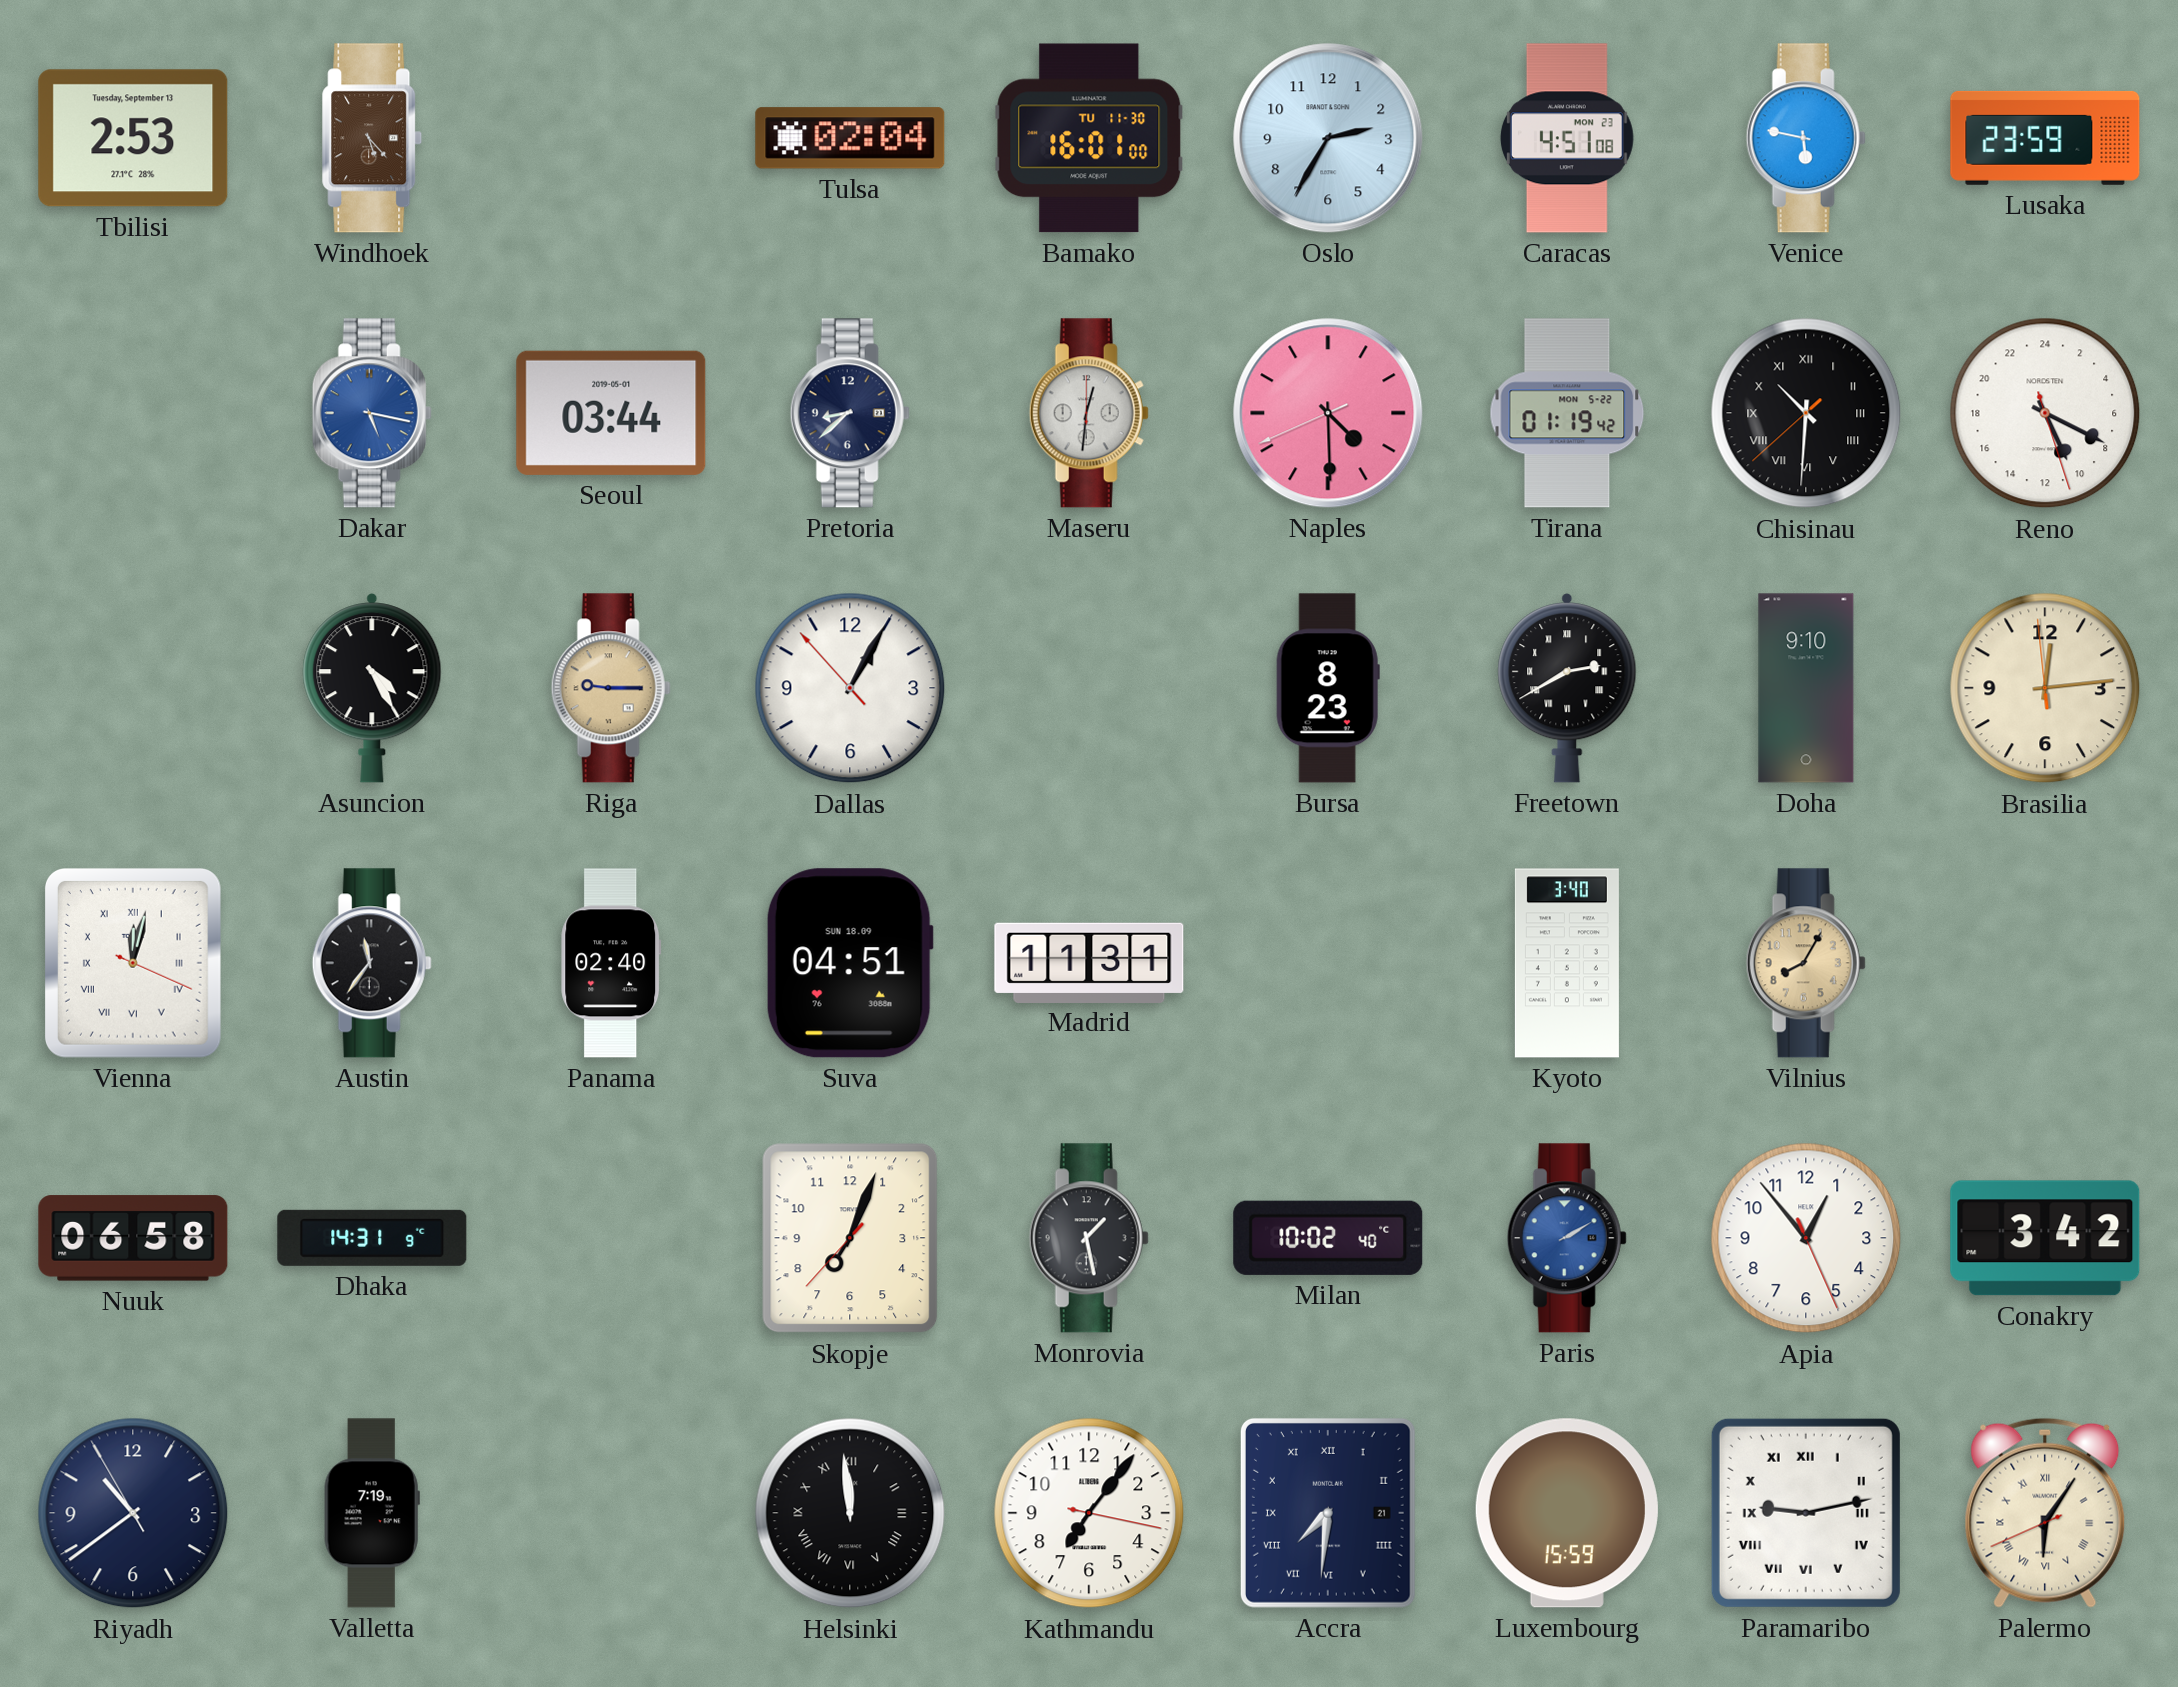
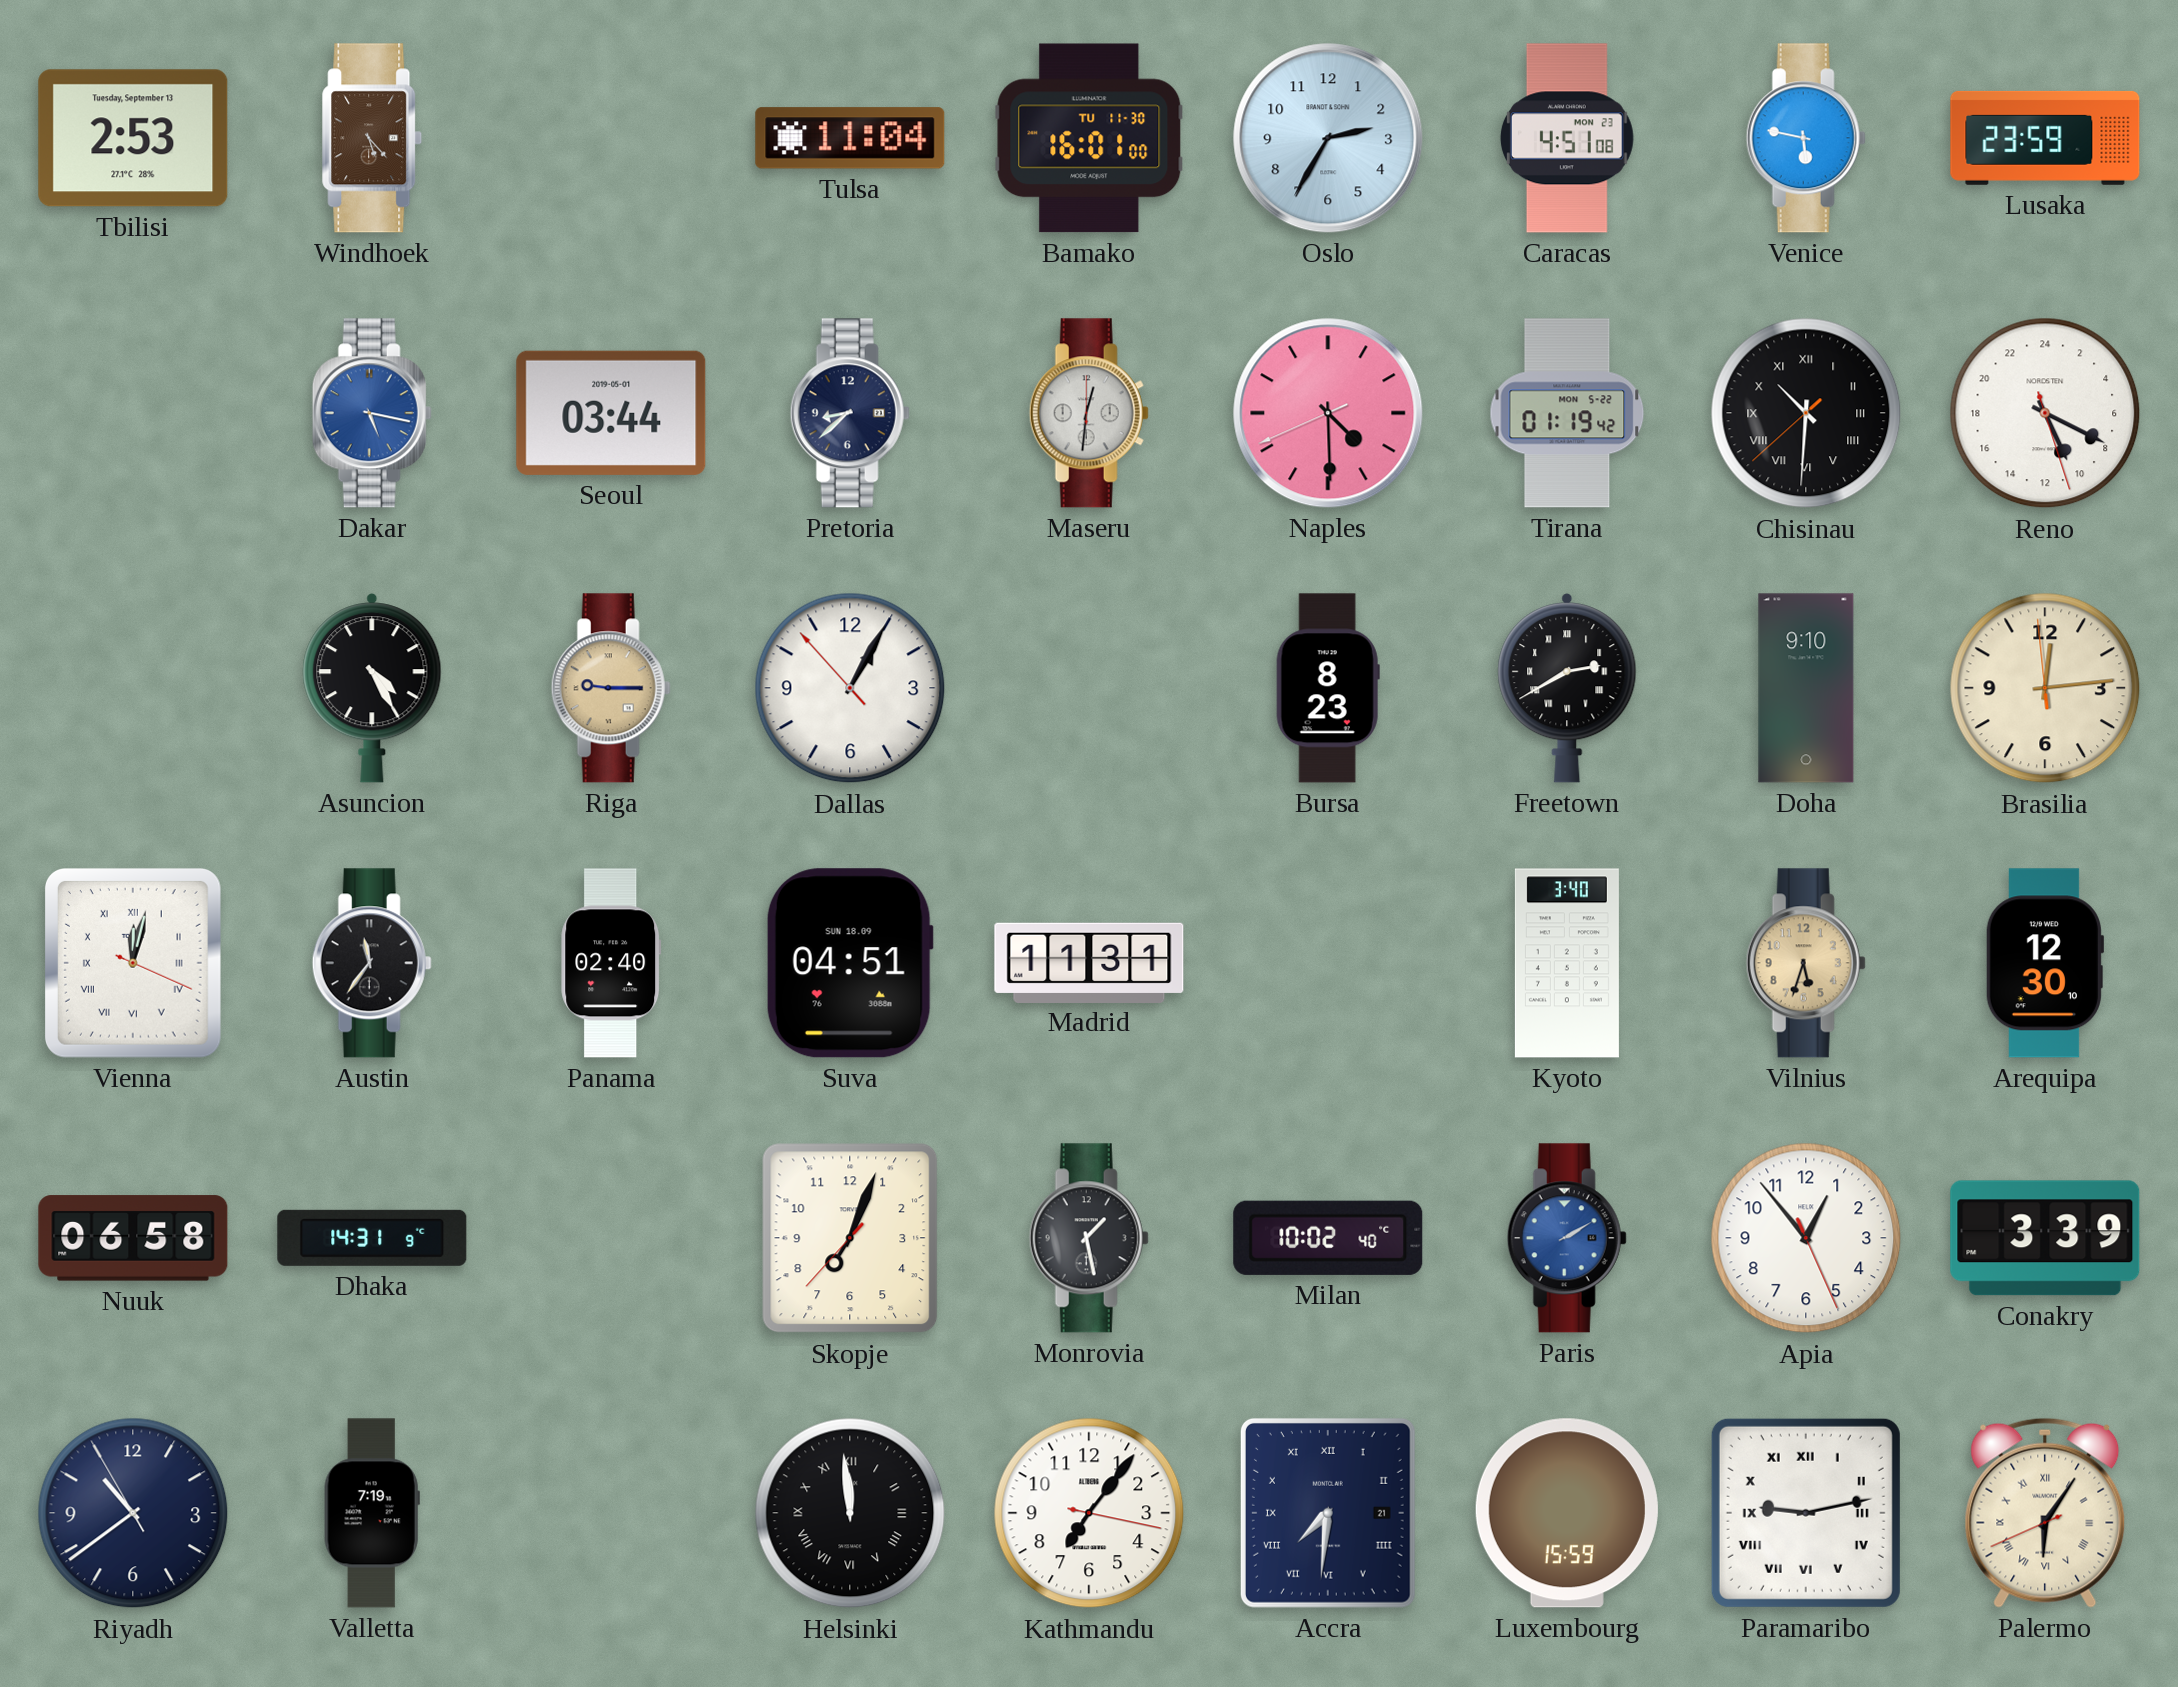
Tulsa: 02:04 -> 11:04 (850, 138)
Vilnius: 8:05 -> 5:33 (1806, 963)
Arequipa: none -> 12:30 (2044, 963)
Conakry: 3:42 -> 3:39 (2045, 1238)
